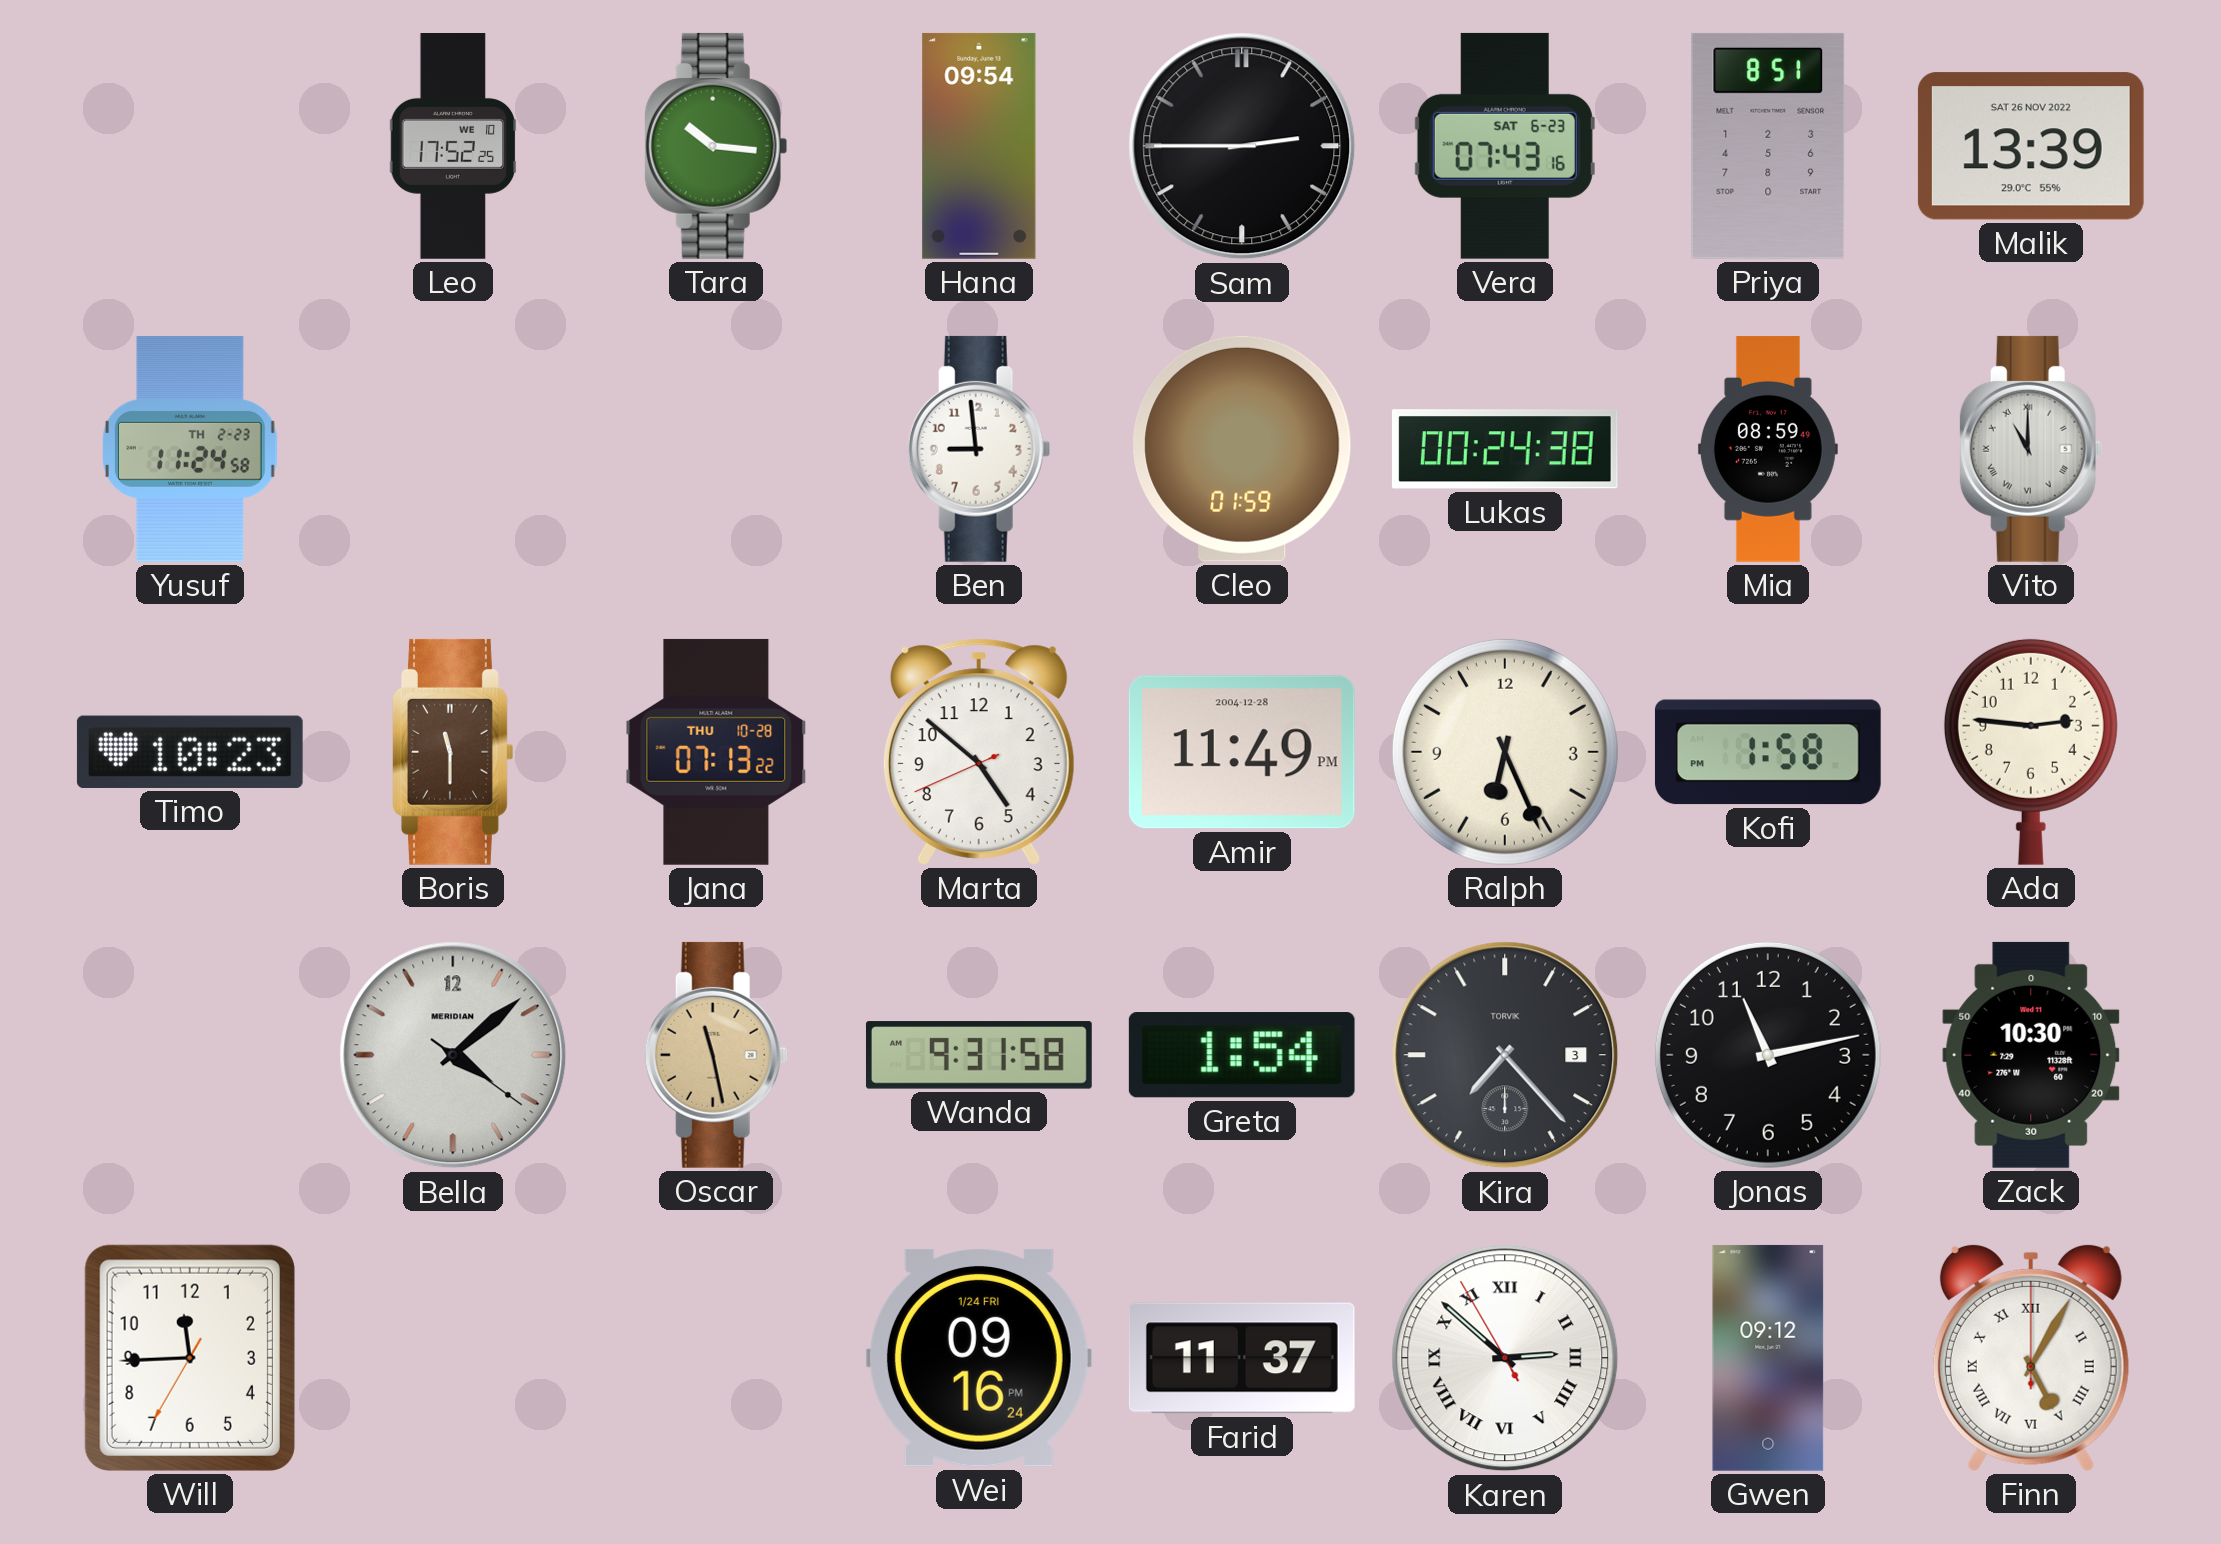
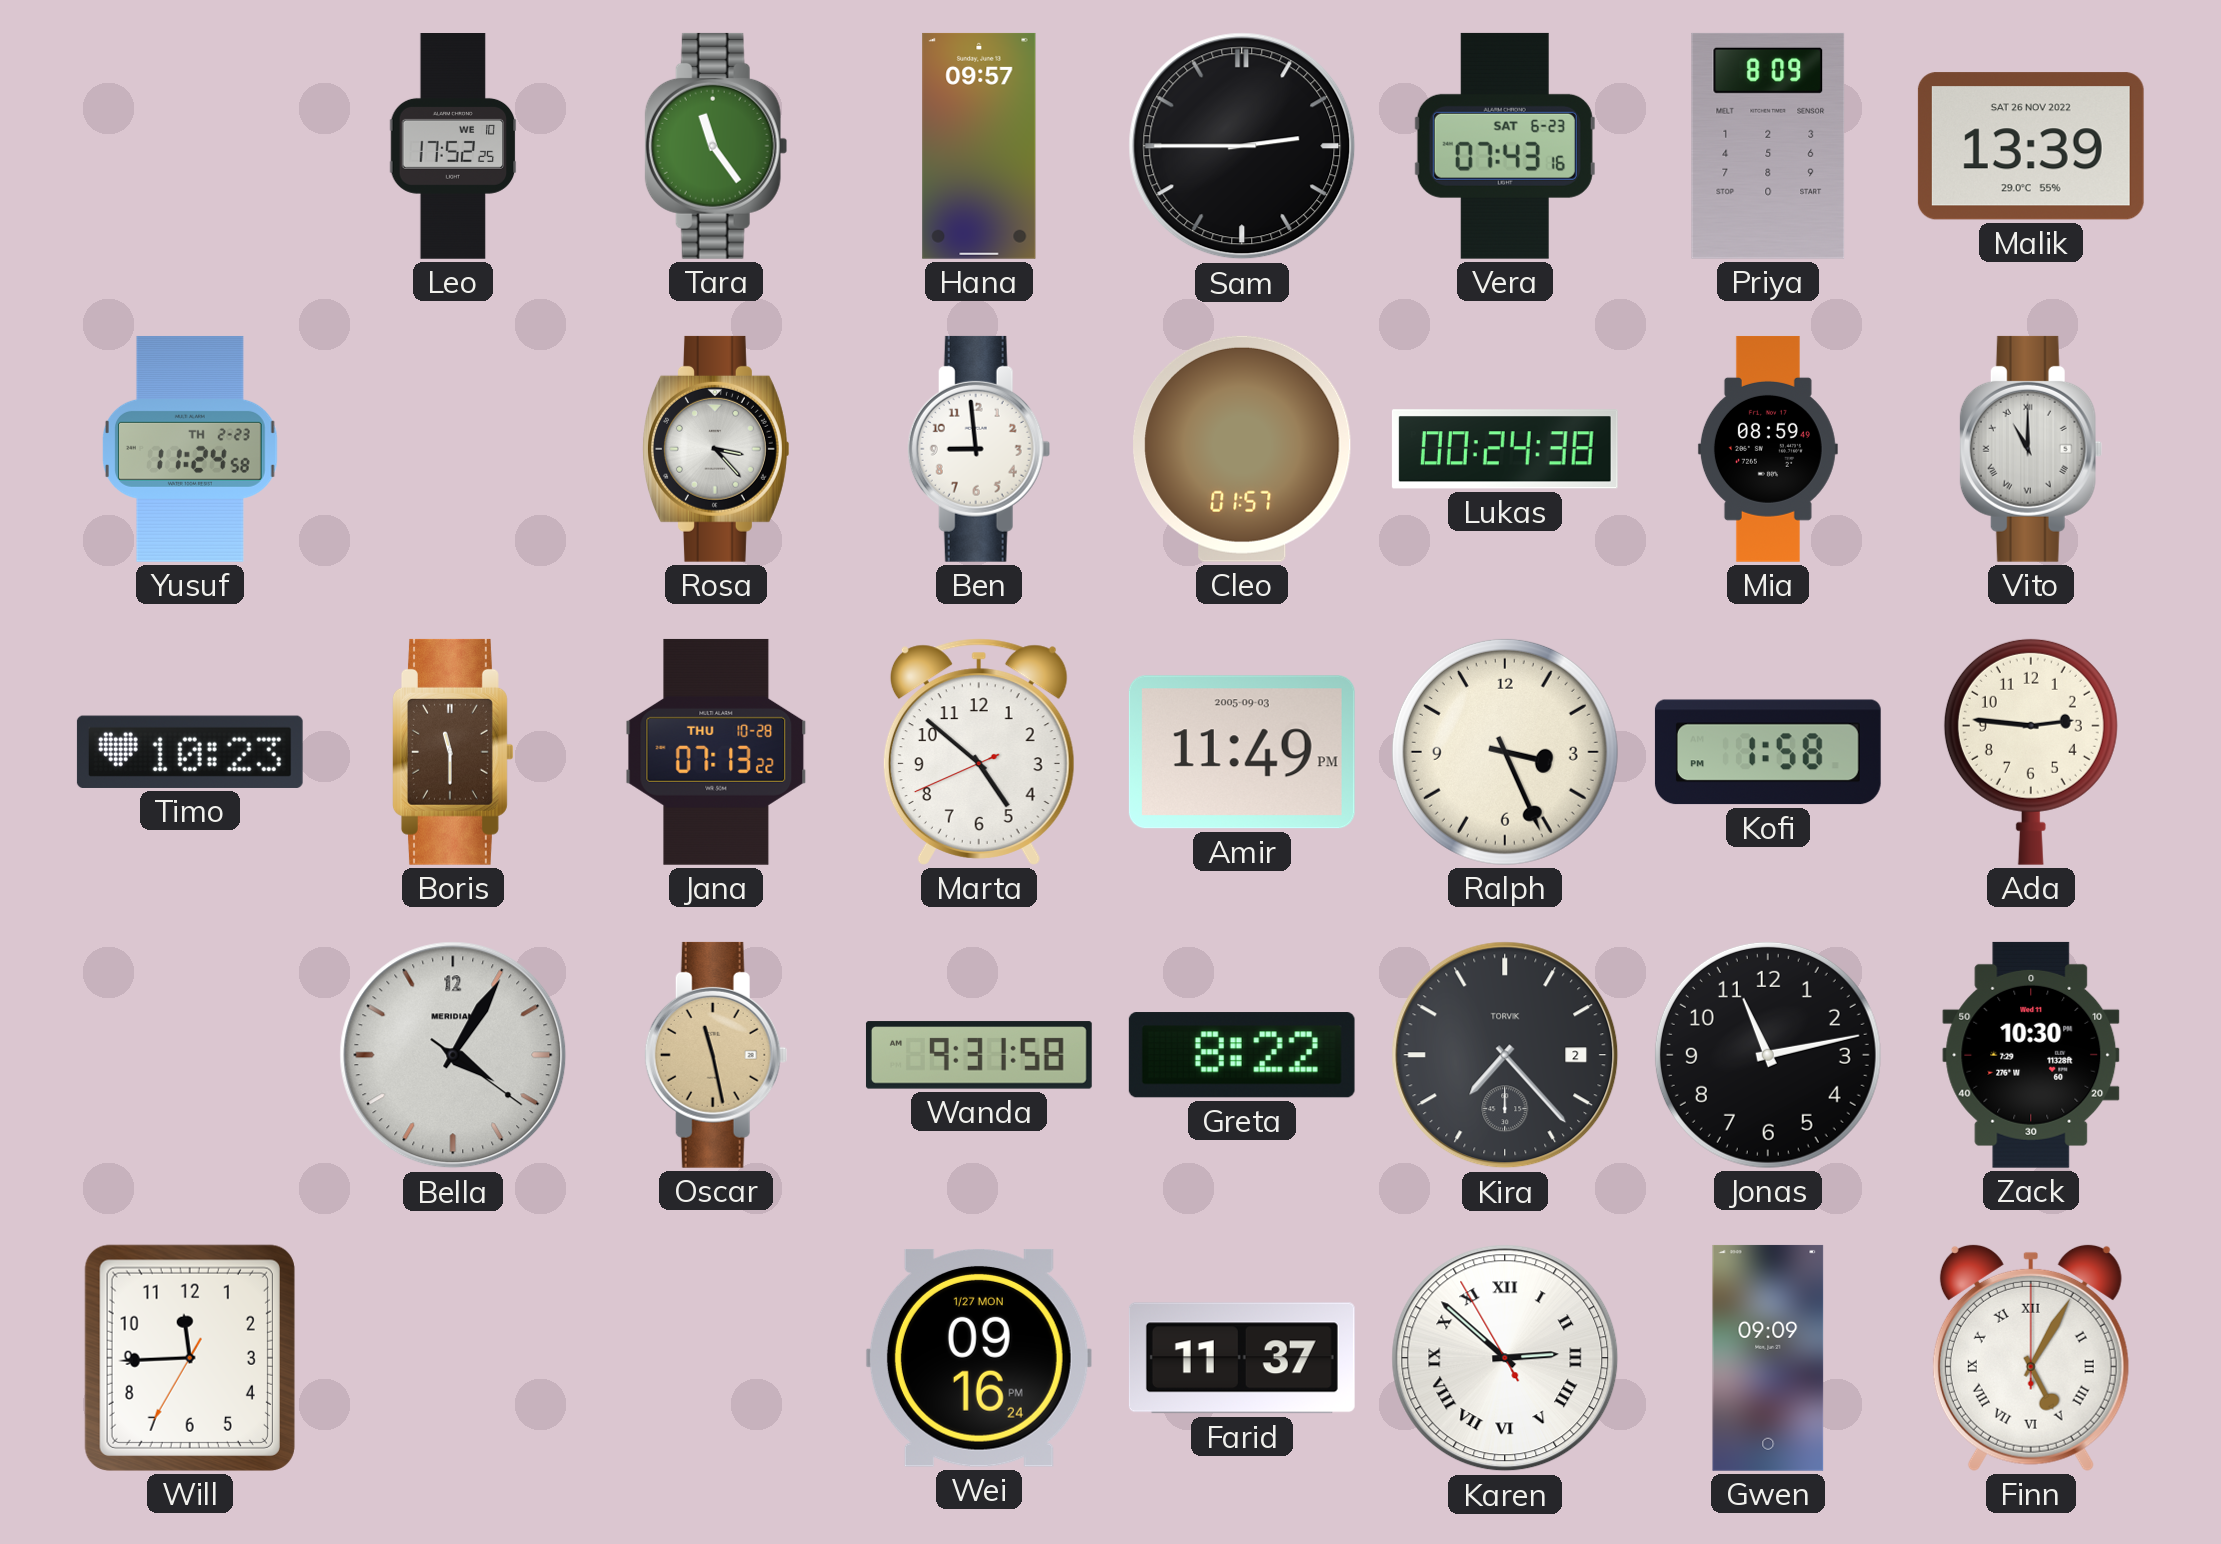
Tara: 10:16 -> 11:24 (716, 146)
Hana: 09:54 -> 09:57 (979, 146)
Priya: 8:51 -> 8:09 (1768, 146)
Rosa: none -> 3:23 (716, 449)
Cleo: 01:59 -> 01:57 (1242, 449)
Amir date: 2004-12-28 -> 2005-09-03 (1242, 752)
Ralph: 6:26 -> 3:26 (1505, 752)
Bella: 4:08 -> 4:05 (453, 1055)
Greta: 1:54 -> 8:22 (1242, 1055)
Kira date: 3 -> 2 (1505, 1055)
Wei date: 1/24 FRI -> 1/27 MON (979, 1358)
Gwen: 09:12 -> 09:09 (1768, 1358)
